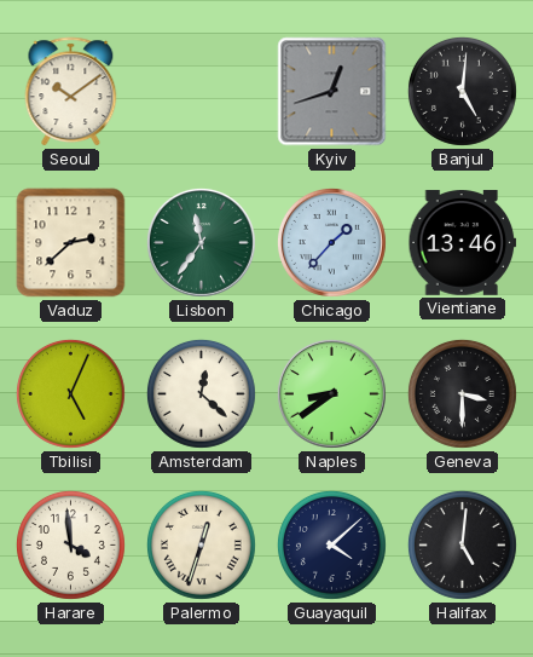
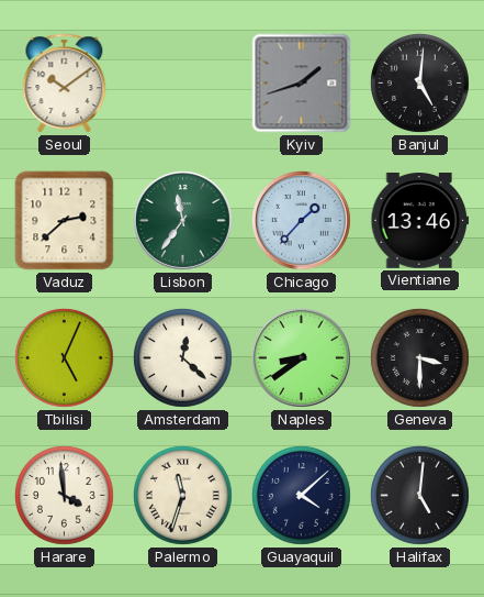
Kyiv: 12:42 -> 1:42 (302, 84)
Palermo: 12:33 -> 11:33 (182, 495)
